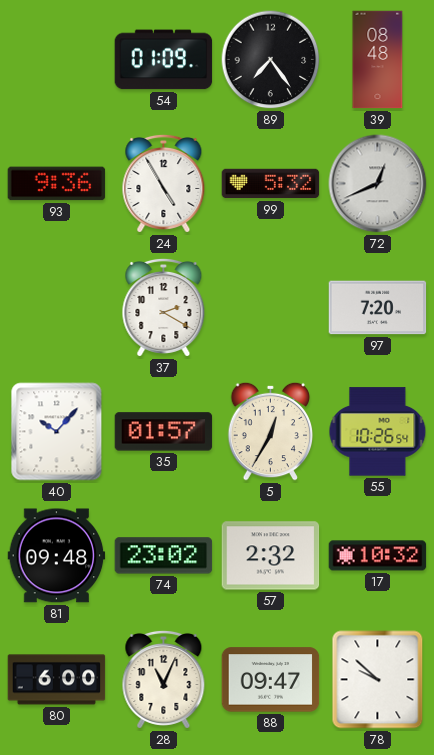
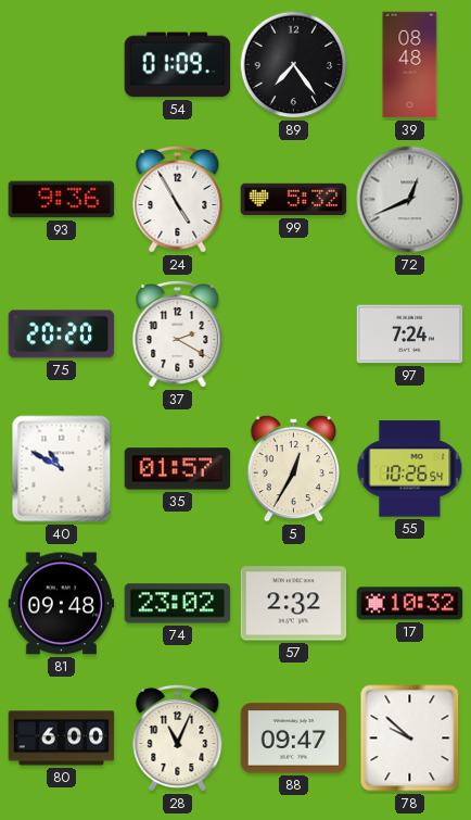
75: none -> 20:20 (62, 335)
97: 7:20 -> 7:24 (410, 335)
40: 10:07 -> 10:50 (62, 469)
